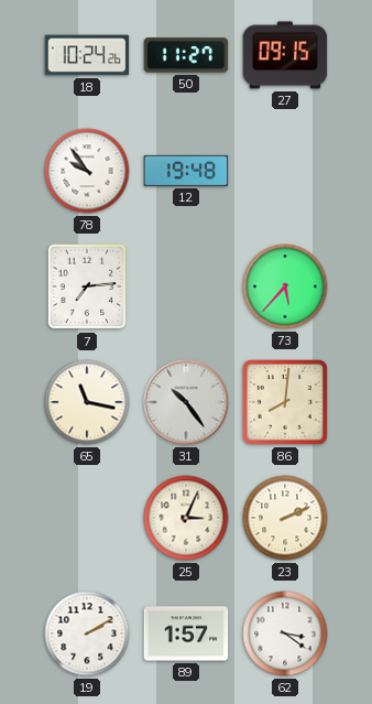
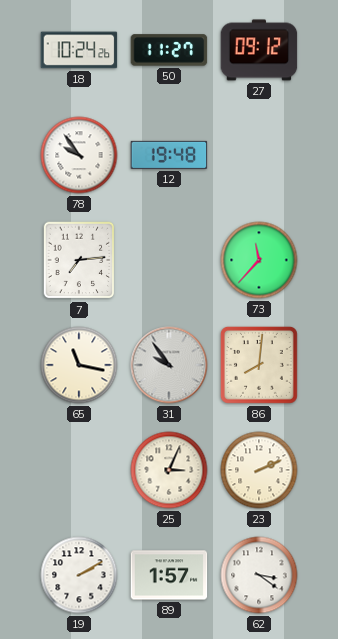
27: 09:15 -> 09:12 (259, 50)
73: 5:37 -> 11:37 (259, 260)
31: 10:24 -> 9:54 (169, 365)
